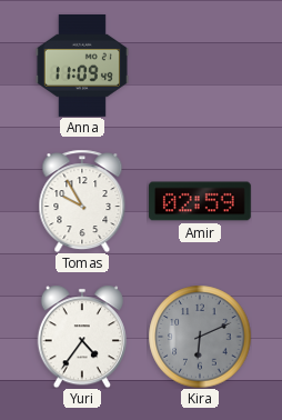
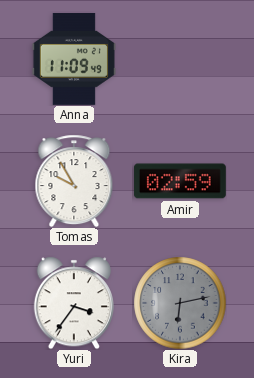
Yuri: 4:36 -> 3:36 (74, 303)
Kira: 6:11 -> 6:13 (180, 303)
